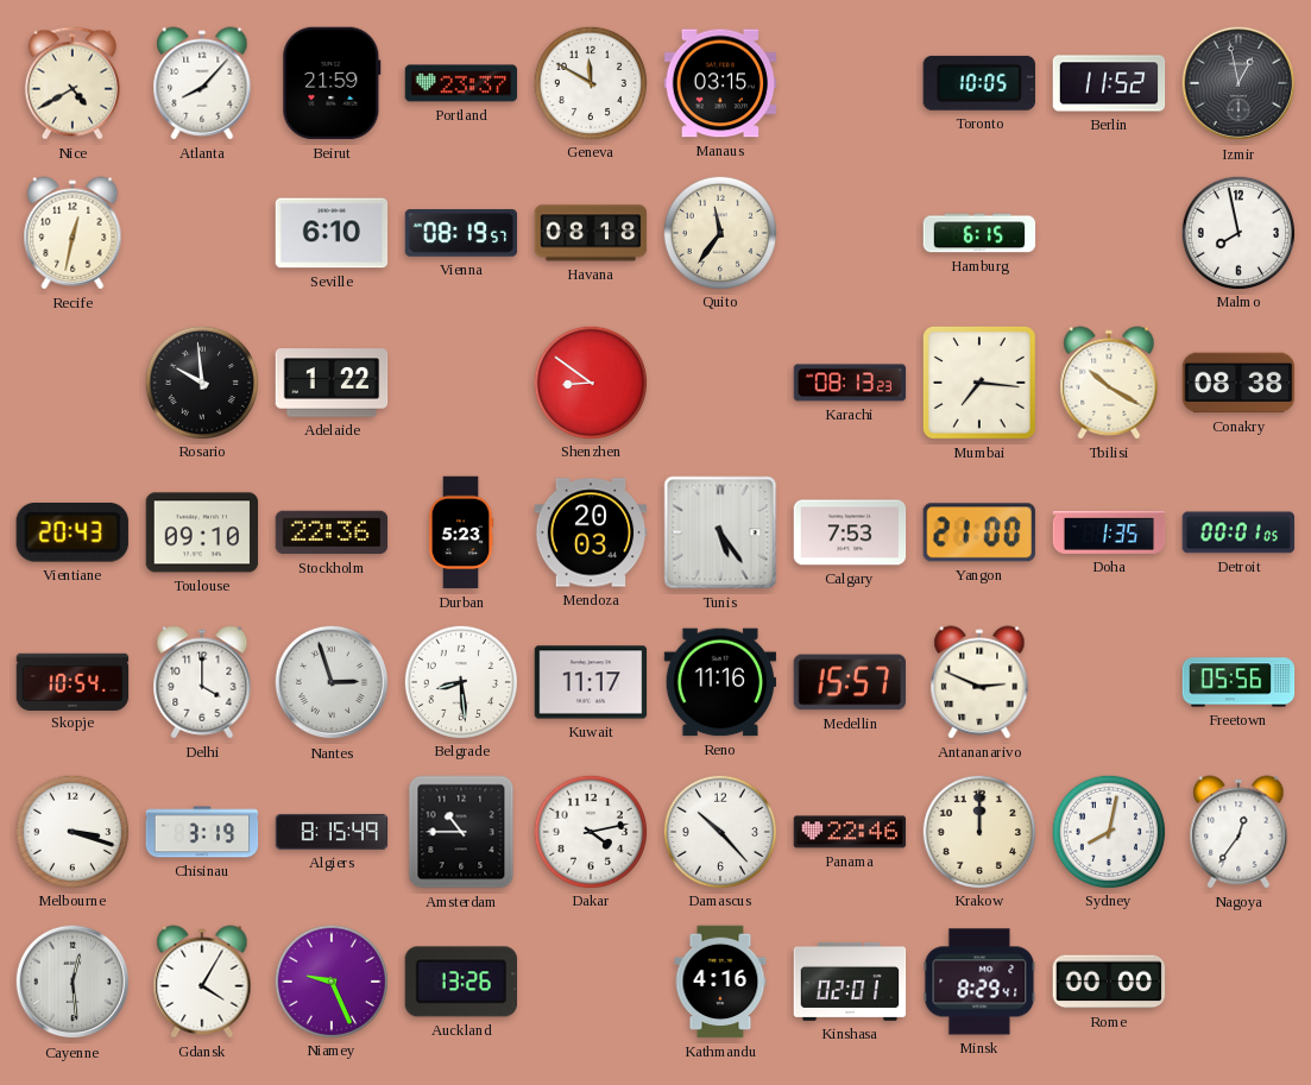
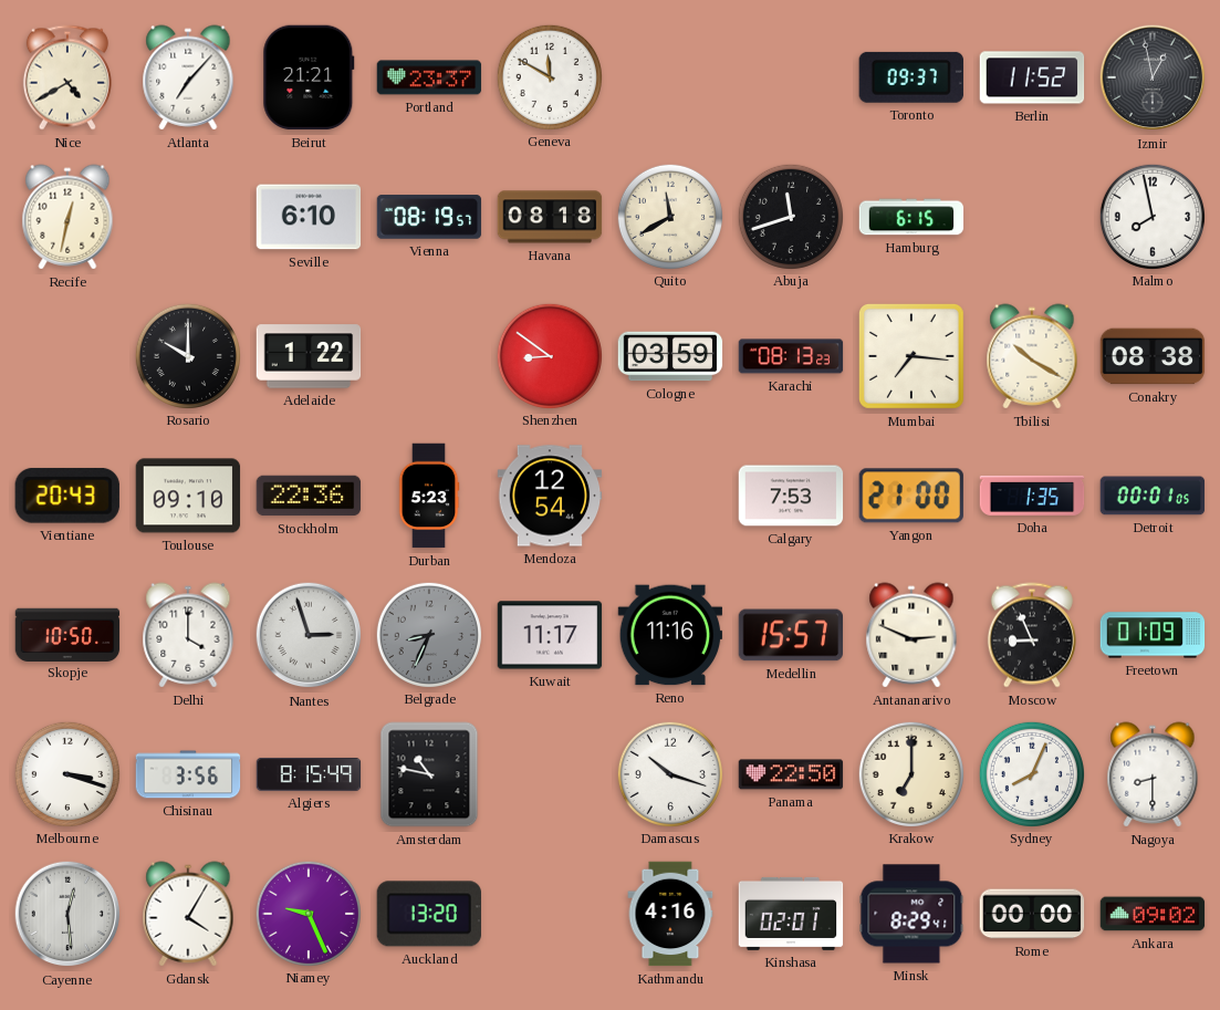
Atlanta: 8:07 -> 7:07 (188, 77)
Beirut: 21:59 -> 21:21 (309, 77)
Manaus: 03:15 -> none (720, 83)
Toronto: 10:05 -> 09:37 (911, 77)
Quito: 11:36 -> 11:40 (669, 216)
Abuja: none -> 11:42 (790, 216)
Rosario: 9:59 -> 10:00 (187, 355)
Cologne: none -> 03:59 (670, 356)
Mendoza: 20:03 -> 12:54 (550, 496)
Tunis: 5:24 -> none (720, 532)
Skopje: 10:54 -> 10:50 (67, 634)
Belgrade: 8:29 -> 8:34 (428, 634)
Belgrade dial: white -> grey (428, 634)
Moscow: none -> 8:56 (1032, 635)
Freetown: 05:56 -> 01:09 (1153, 635)
Chisinau: 3:19 -> 3:56 (188, 774)
Amsterdam: 10:45 -> 10:47 (429, 774)
Dakar: 4:13 -> none (590, 831)
Damascus: 10:23 -> 10:18 (669, 773)
Panama: 22:46 -> 22:50 (791, 774)
Krakow: 12:00 -> 7:00 (910, 773)
Sydney: 8:02 -> 8:04 (1031, 773)
Nagoya: 12:36 -> 8:30 (1153, 774)
Auckland: 13:26 -> 13:20 (428, 914)
Ankara: none -> 09:02 (1153, 914)
